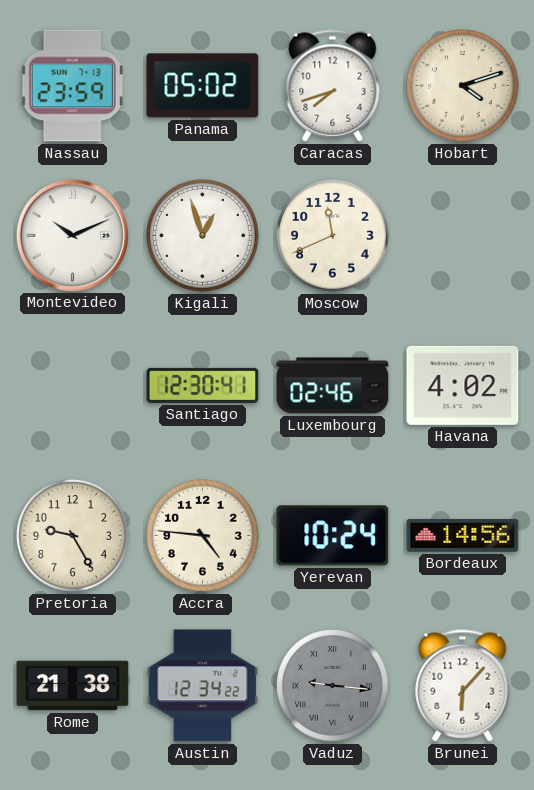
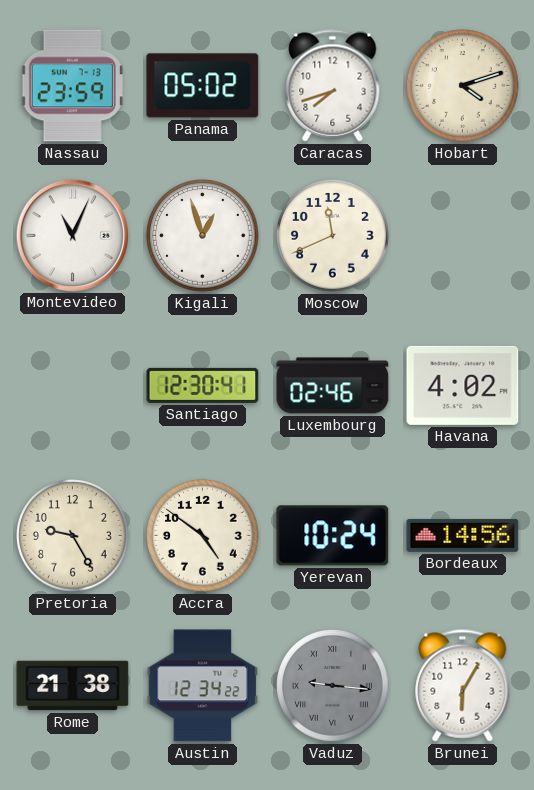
Montevideo: 10:11 -> 11:04 (72, 235)
Accra: 4:46 -> 4:51 (203, 536)
Brunei: 6:07 -> 6:05 (463, 686)
